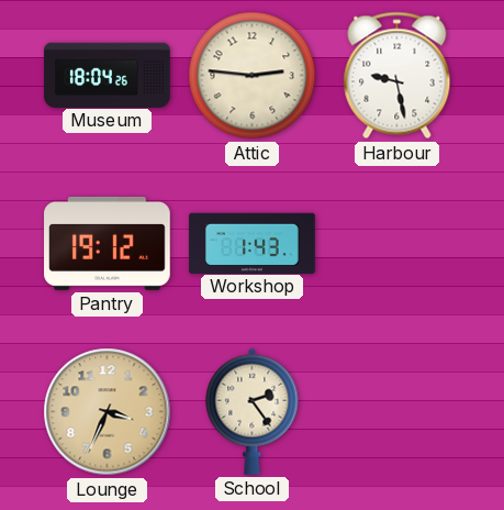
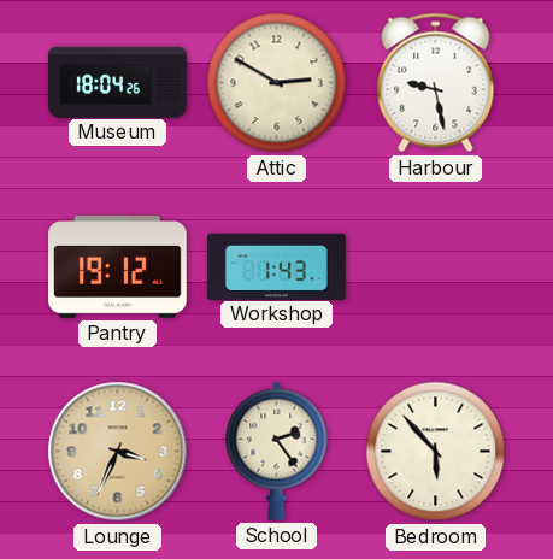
Attic: 2:46 -> 2:50 (277, 83)
Bedroom: none -> 5:53 (436, 452)
